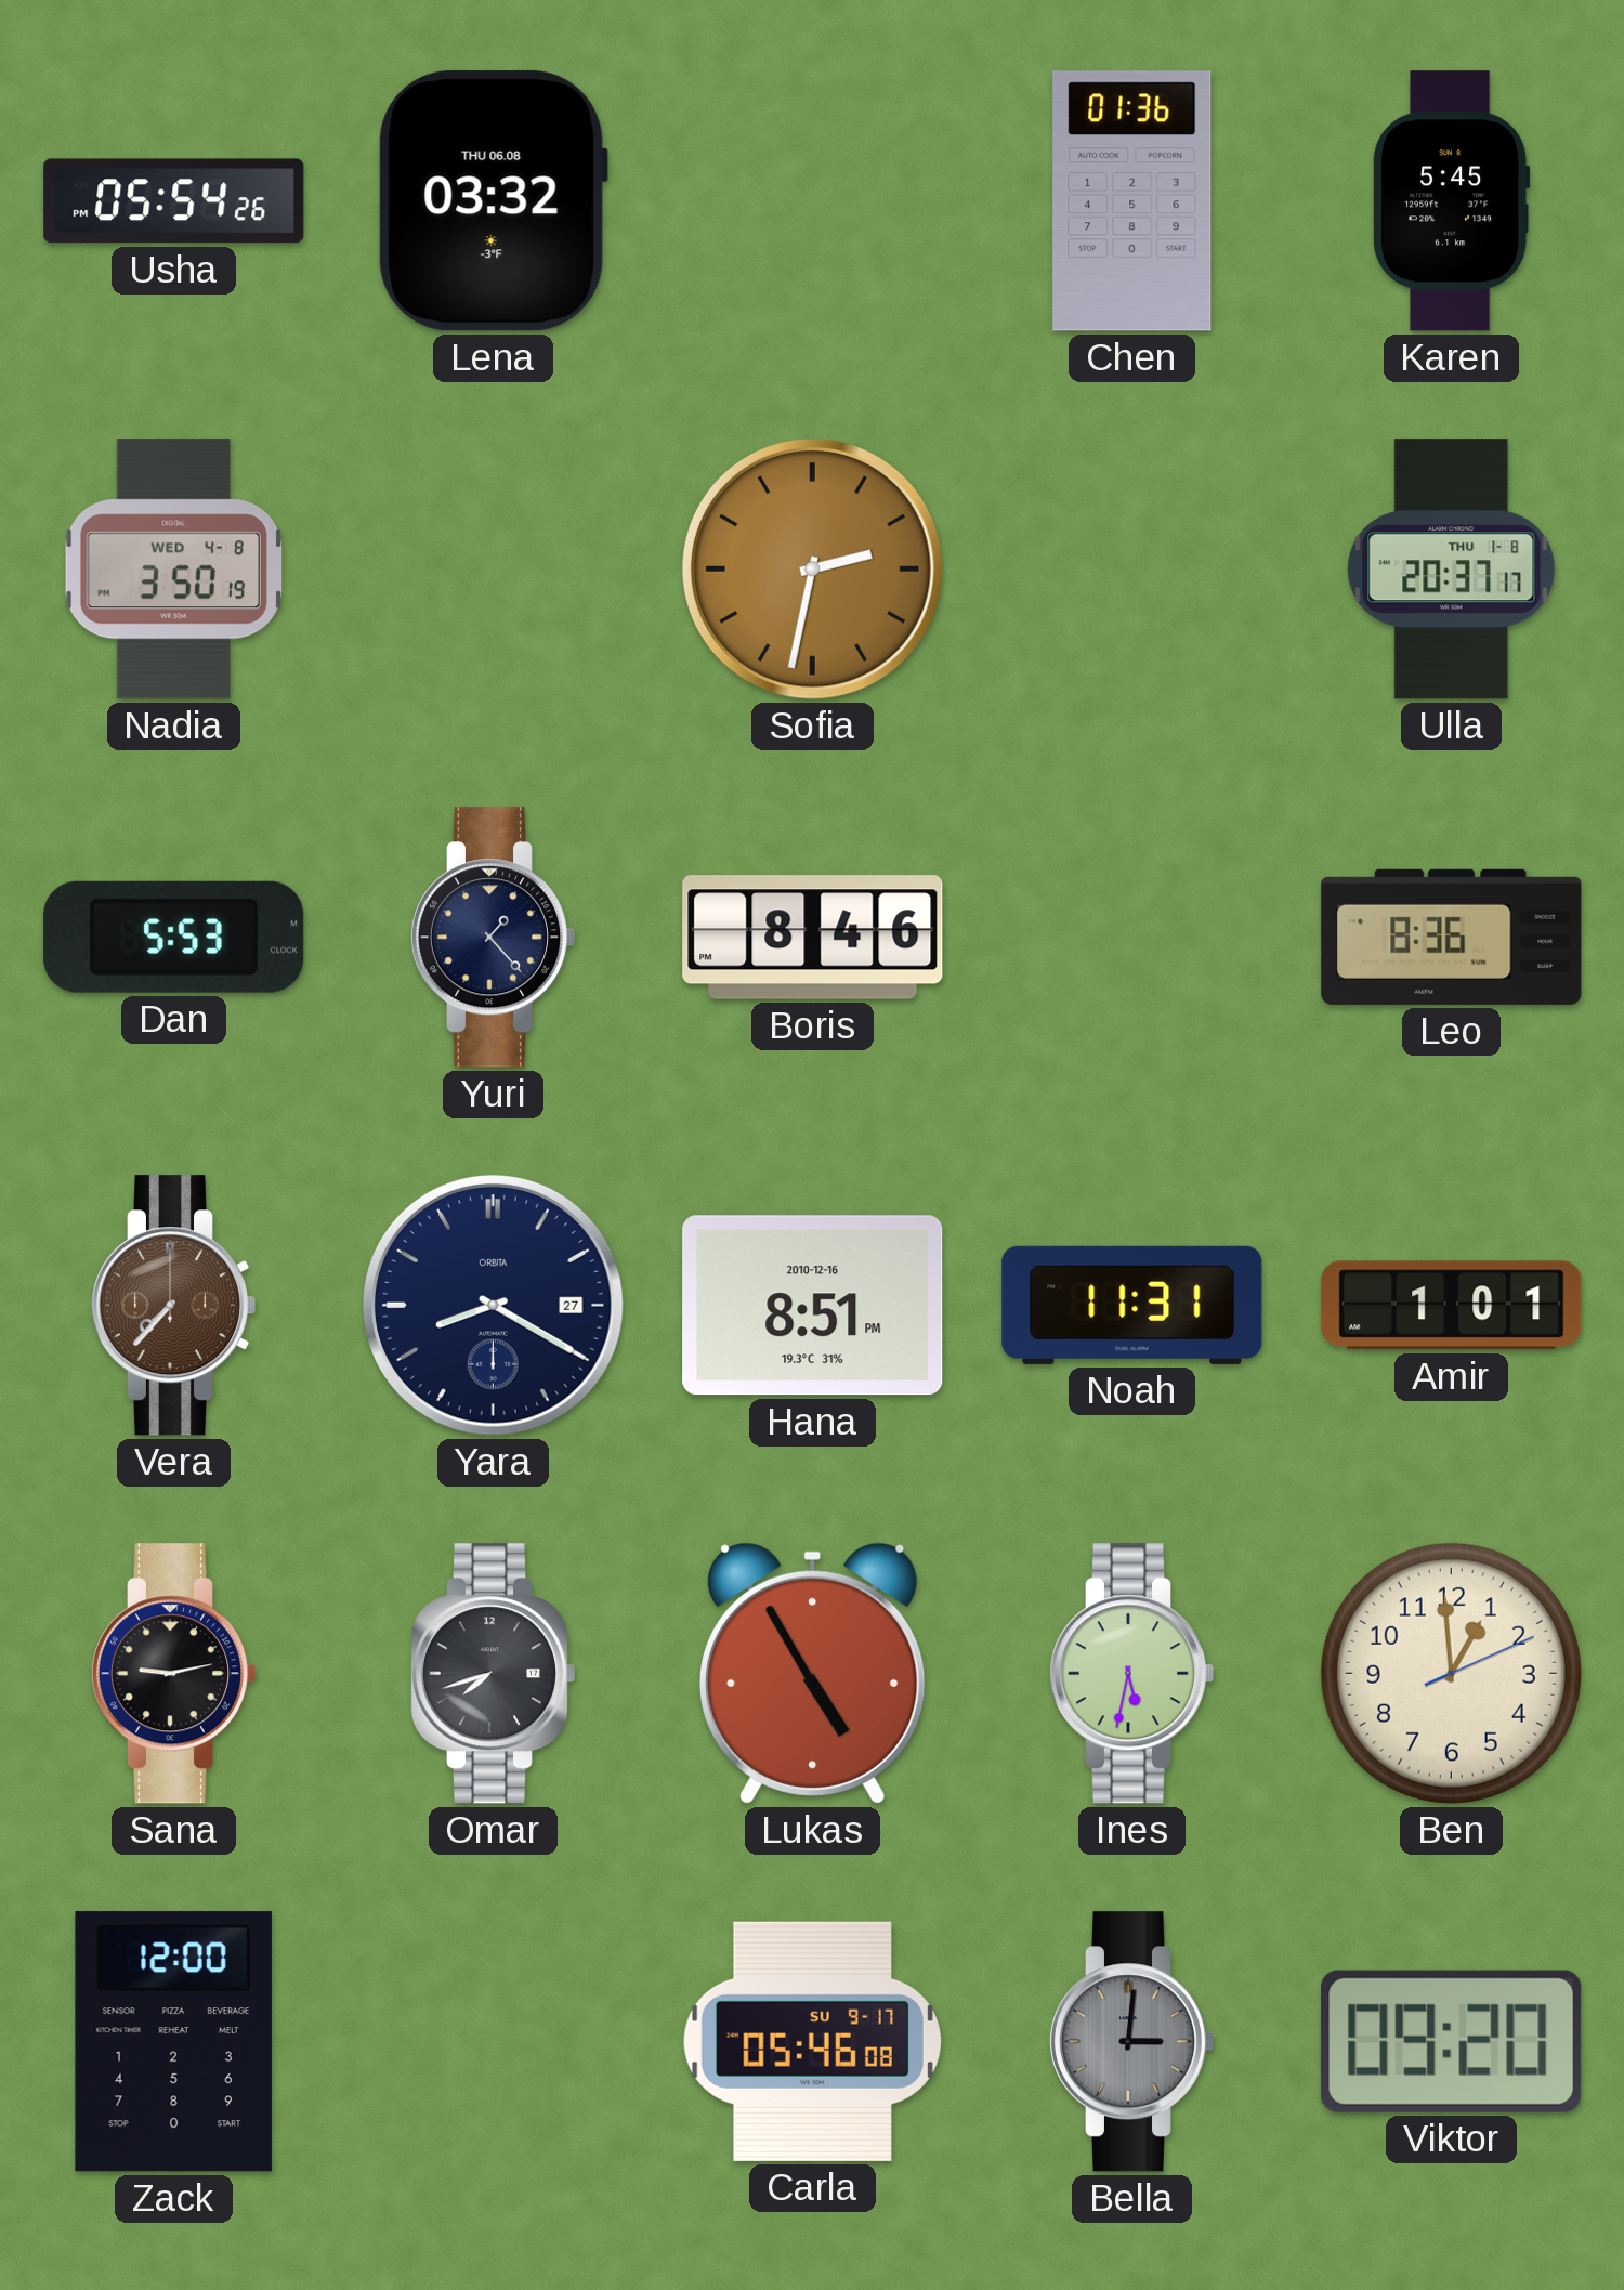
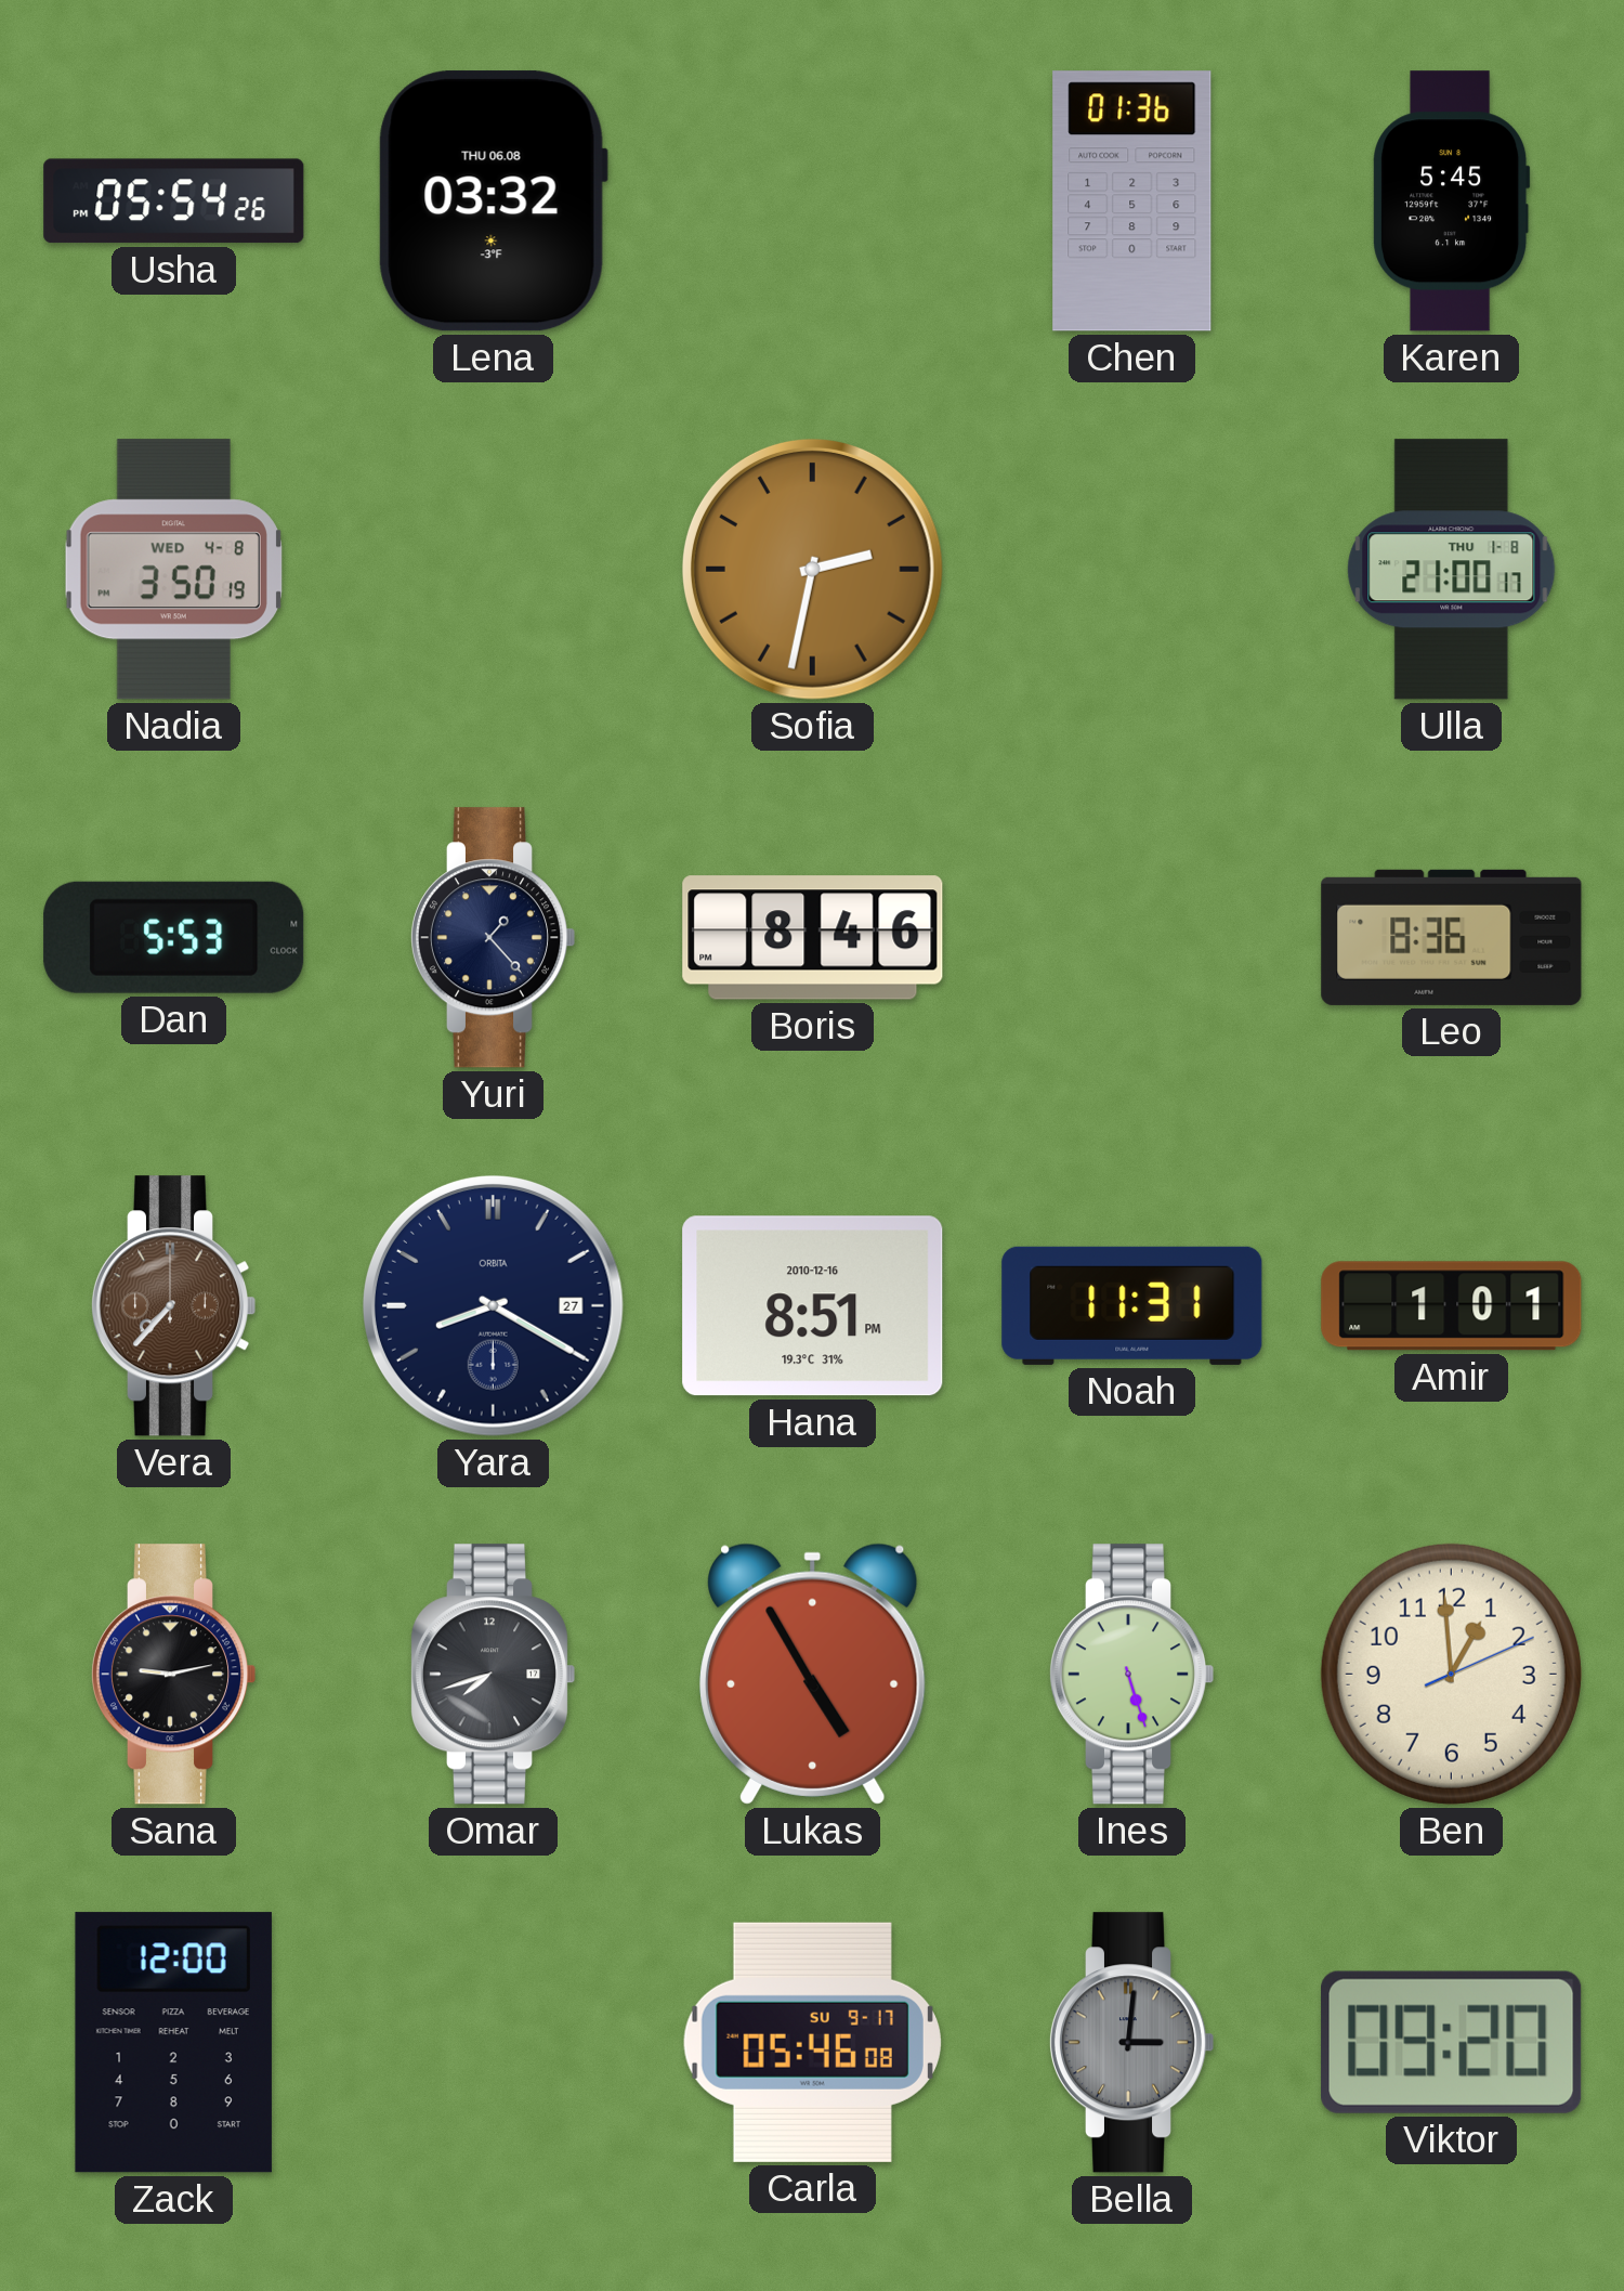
Ulla: 20:37 -> 21:00 (1452, 570)
Ines: 5:32 -> 5:27 (1131, 1675)
